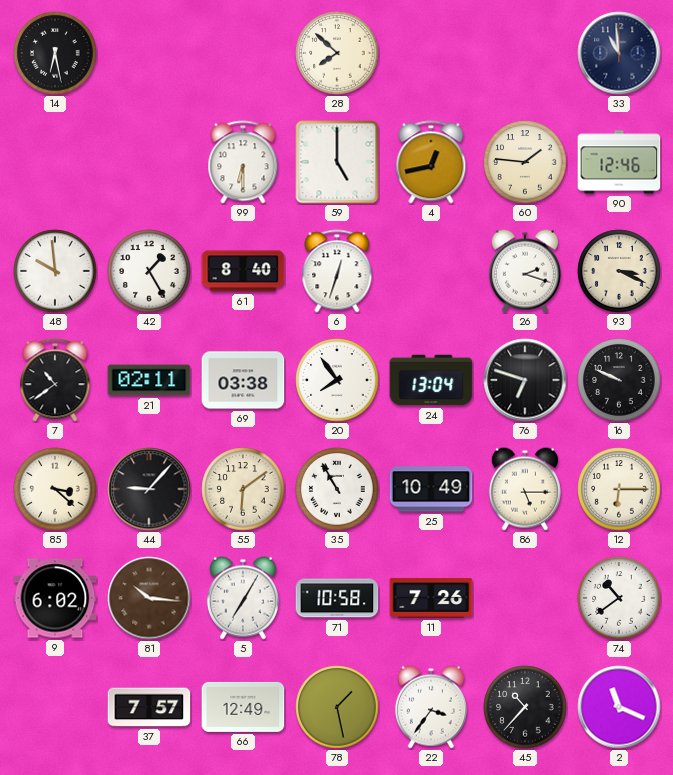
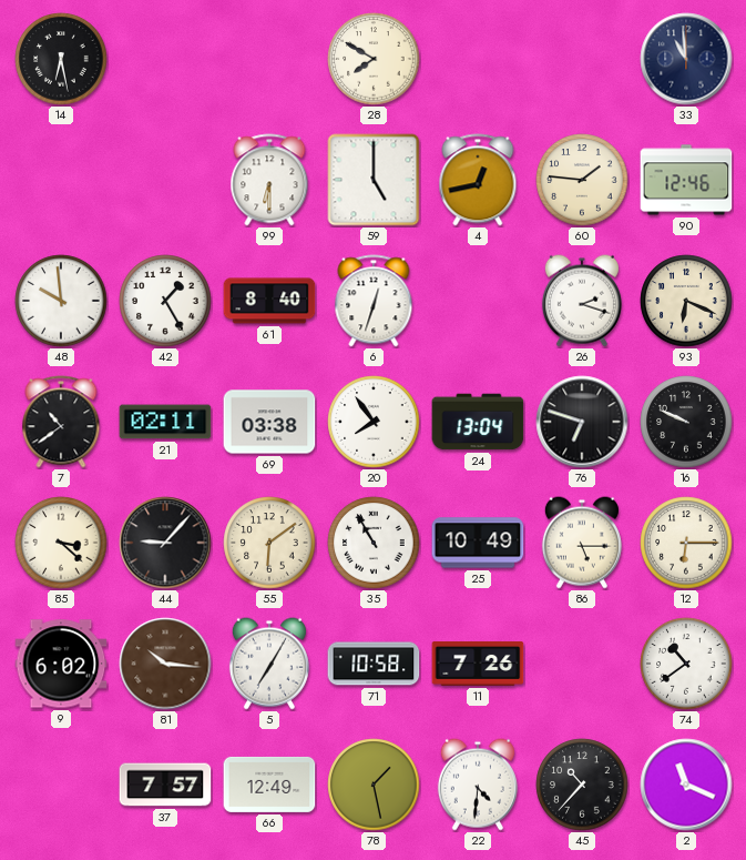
28: 7:52 -> 7:50 (374, 59)
93: 3:19 -> 6:19 (686, 301)
22: 3:36 -> 4:31 (478, 785)
